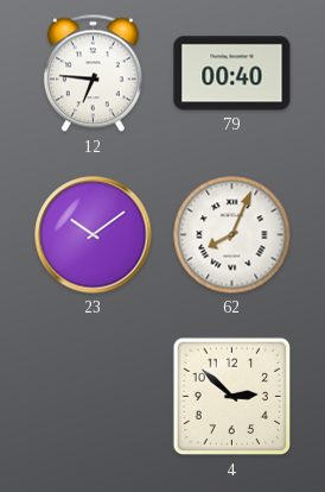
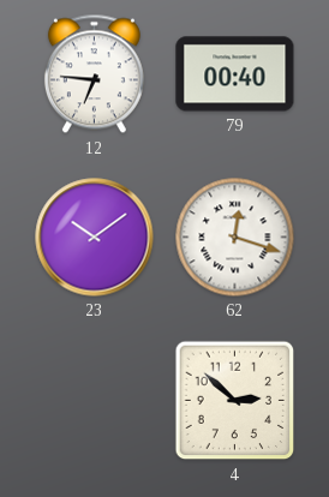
62: 8:04 -> 12:18 (235, 238)
